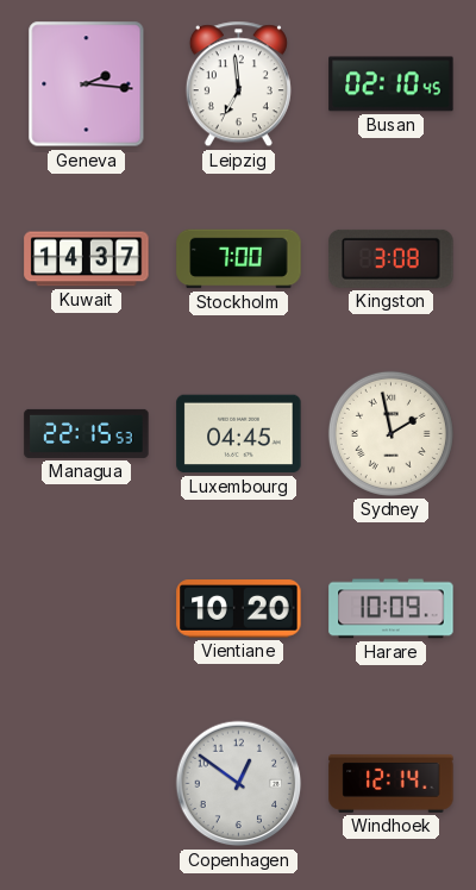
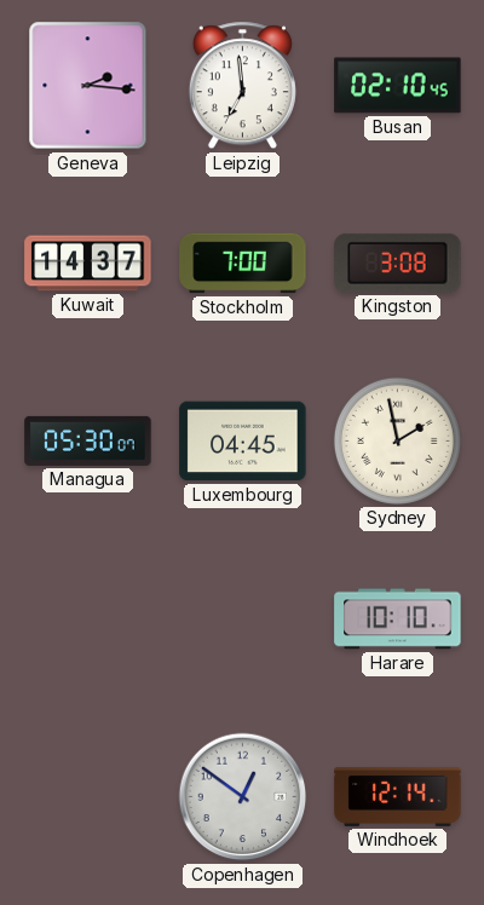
Managua: 22:15 -> 05:30 (88, 440)
Vientiane: 10:20 -> none (239, 609)
Harare: 10:09 -> 10:10 (398, 619)
